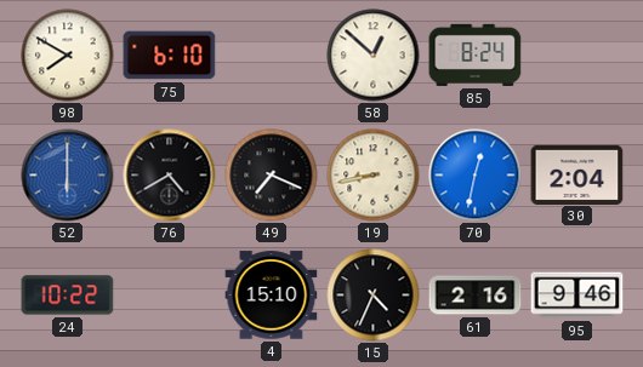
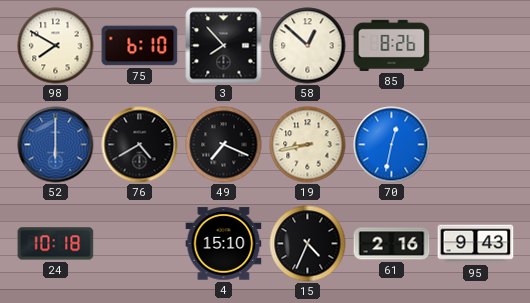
3: none -> 7:53 (224, 46)
85: 8:24 -> 8:26 (392, 45)
30: 2:04 -> none (577, 174)
24: 10:22 -> 10:18 (56, 244)
95: 9:46 -> 9:43 (476, 244)
